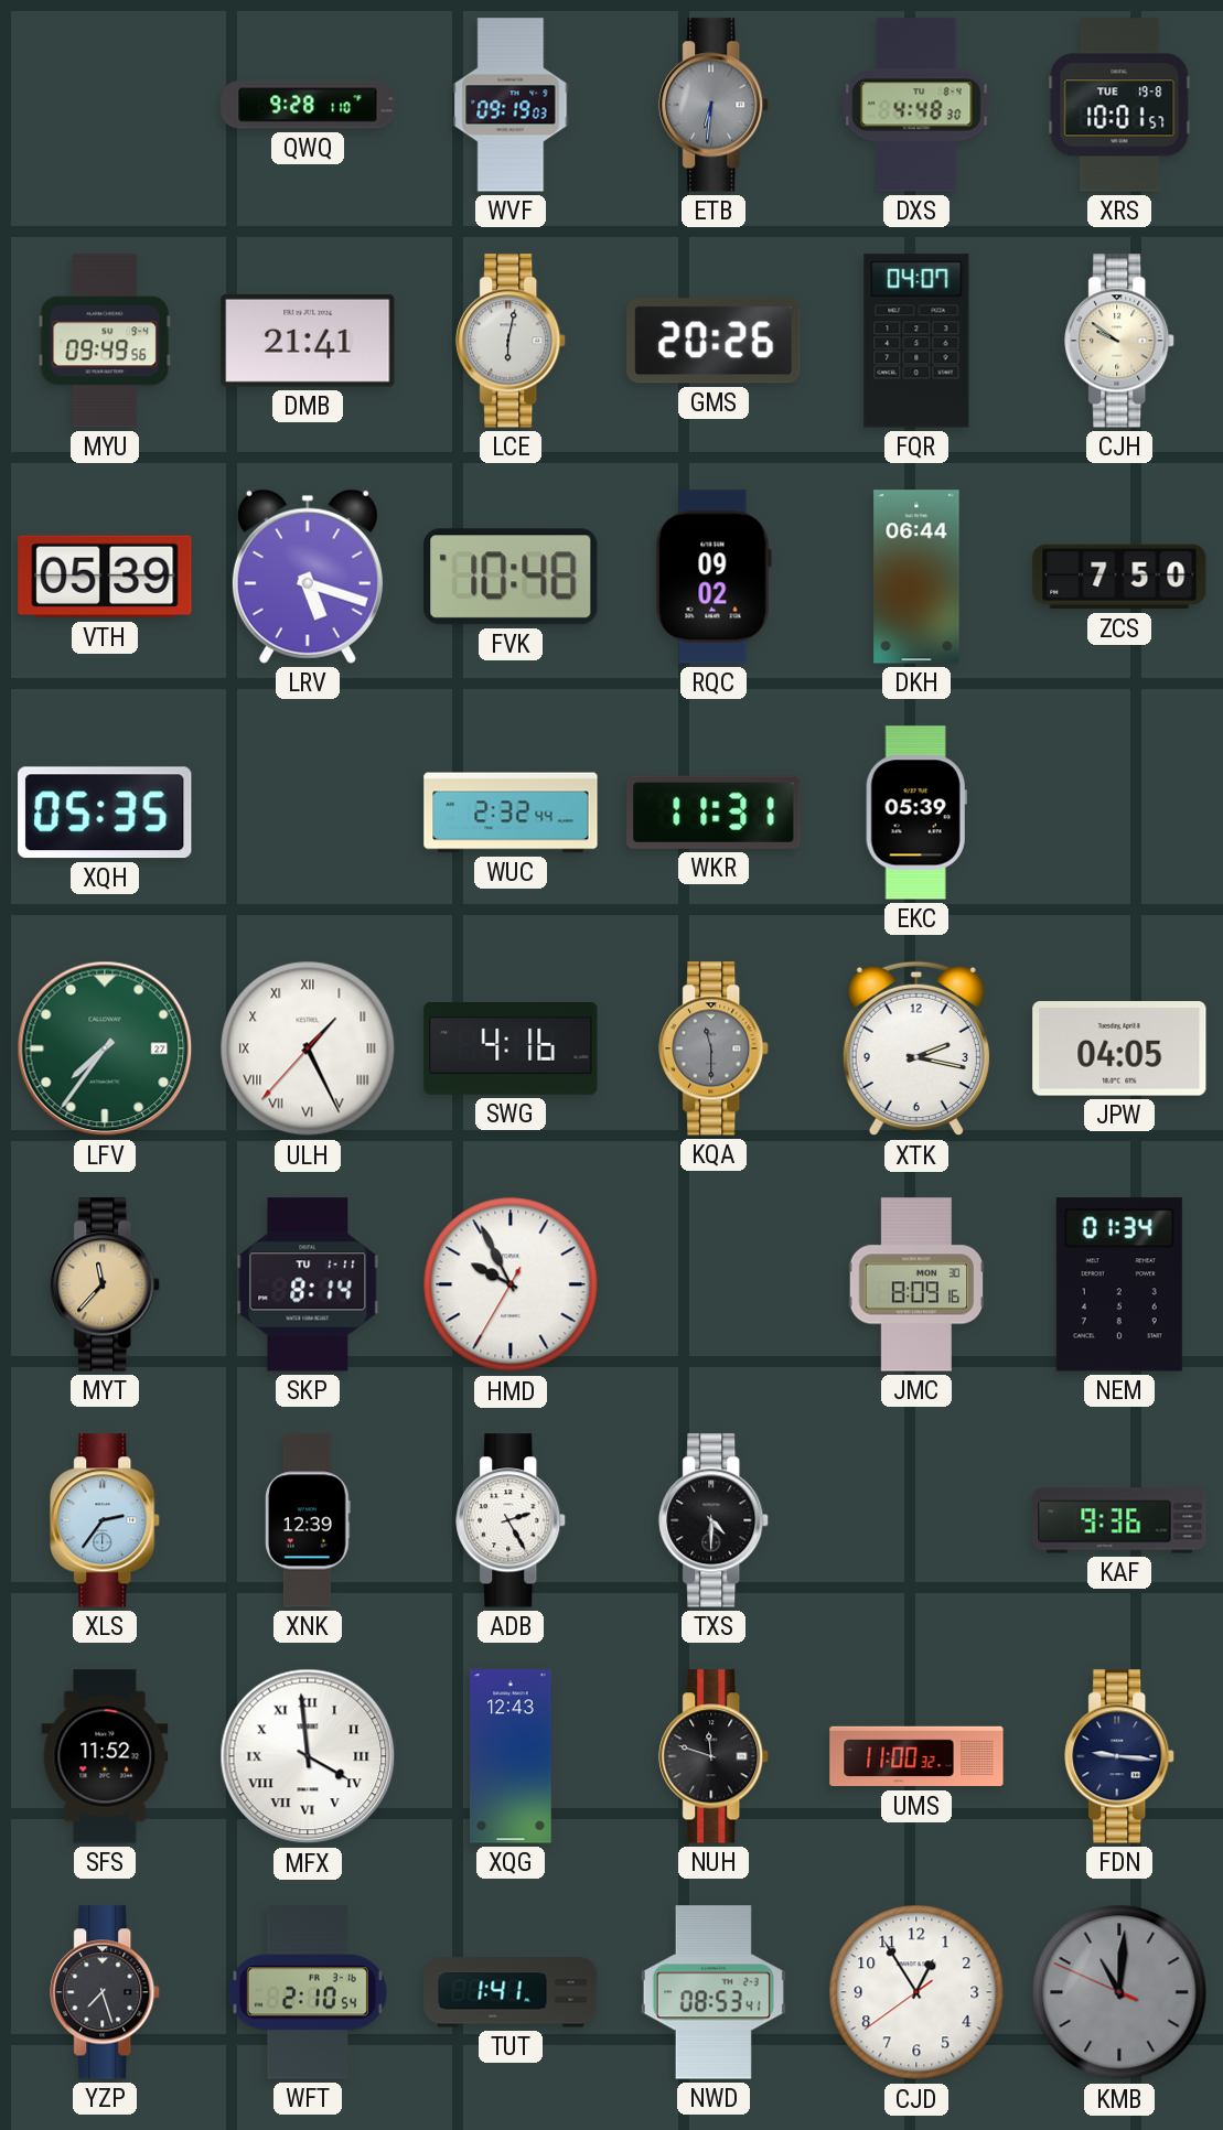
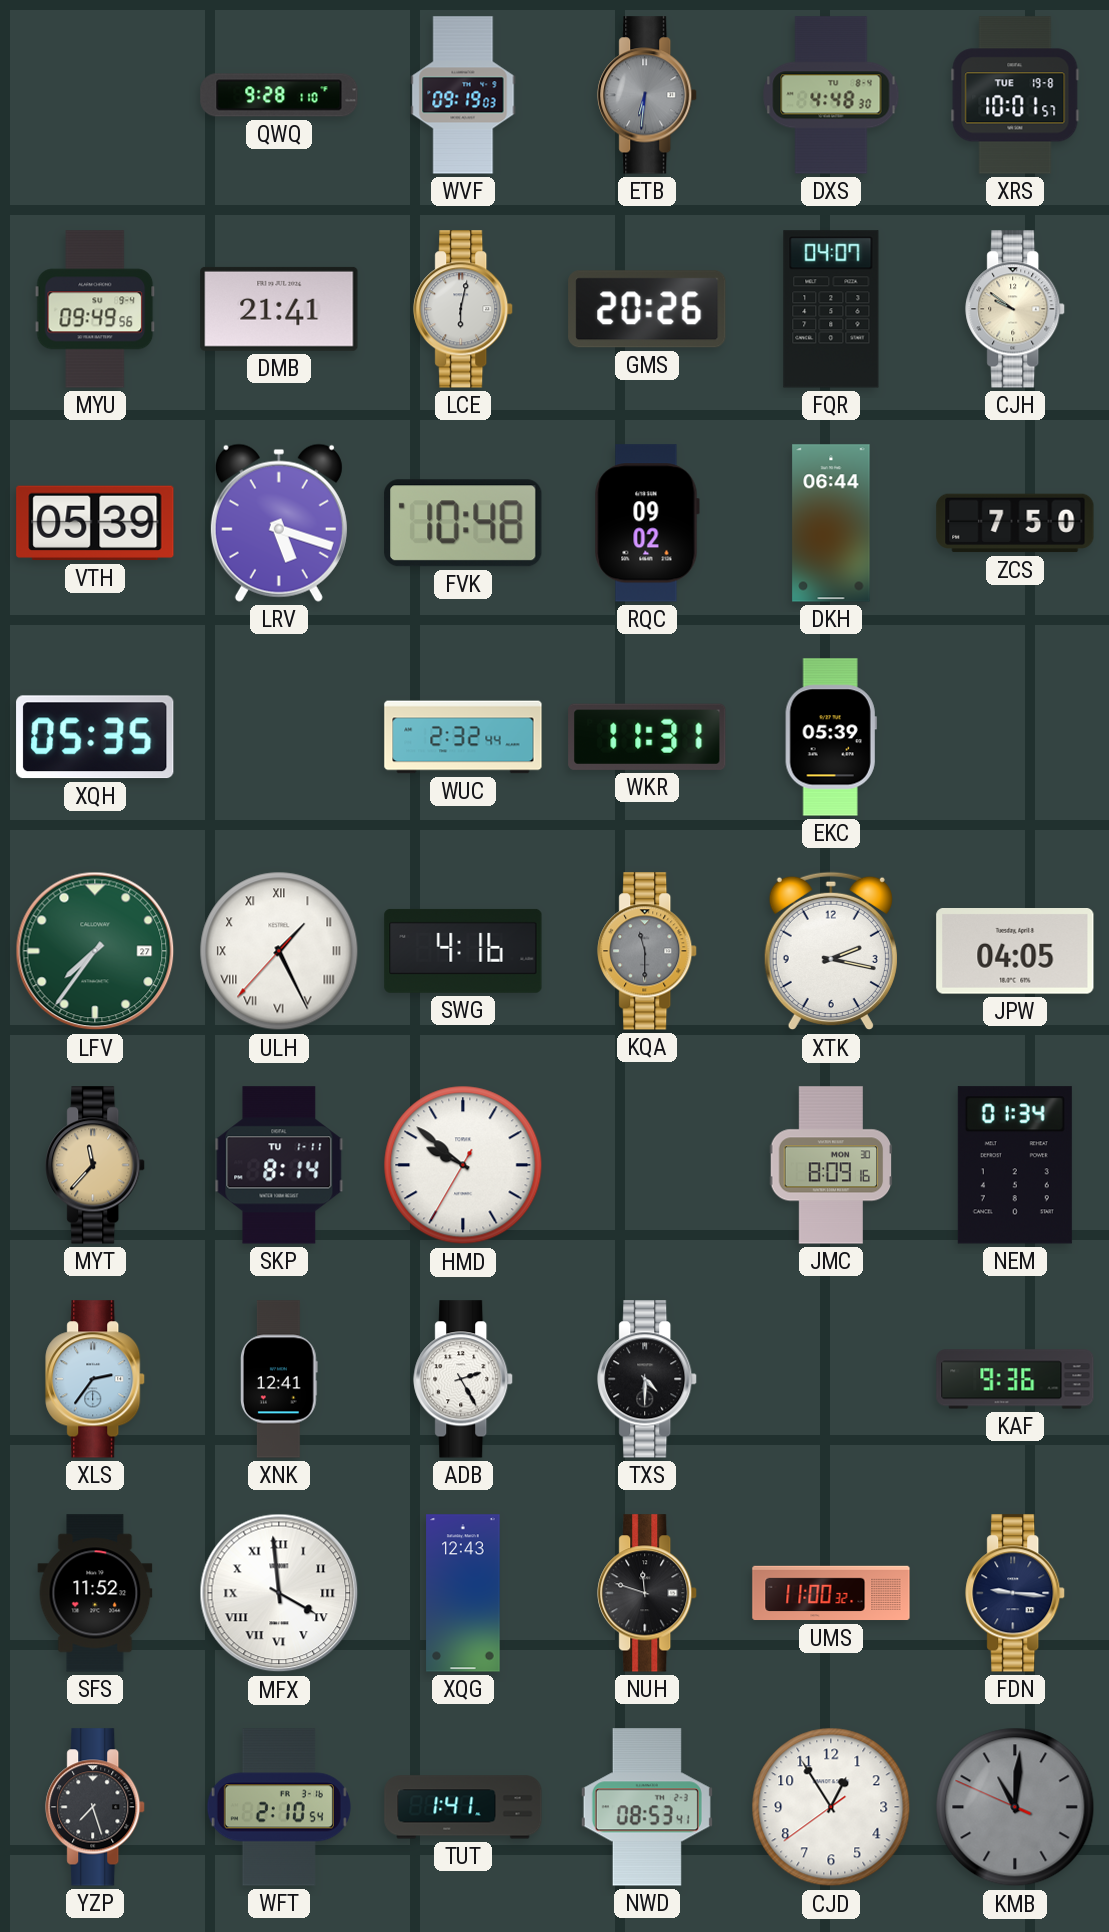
HMD: 9:55 -> 9:51 (463, 1165)
XNK: 12:39 -> 12:41 (280, 1379)
